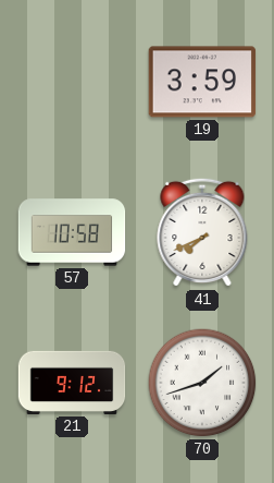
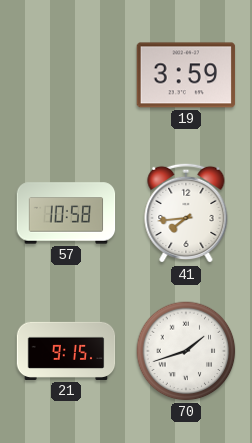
41: 7:41 -> 7:44 (186, 213)
21: 9:12 -> 9:15 (66, 351)
